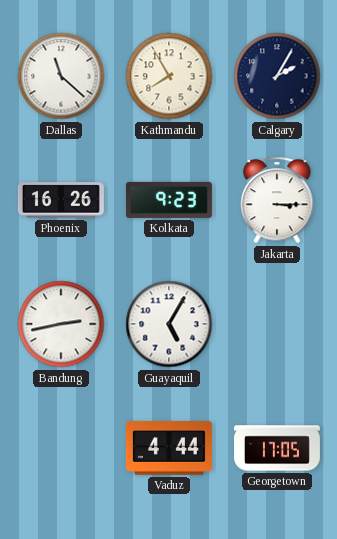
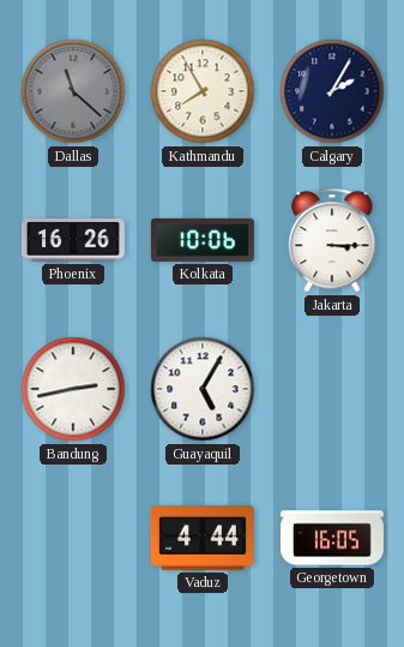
Dallas dial: white -> grey (73, 91)
Kolkata: 9:23 -> 10:06 (203, 240)
Georgetown: 17:05 -> 16:05 (332, 538)
